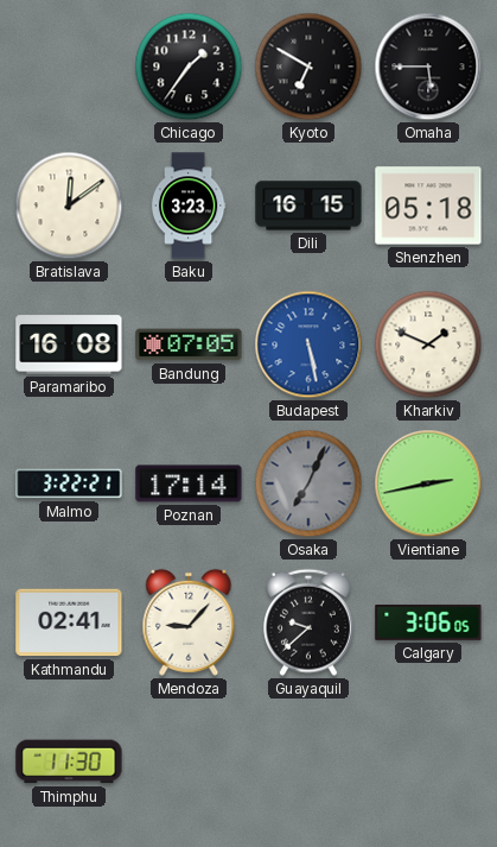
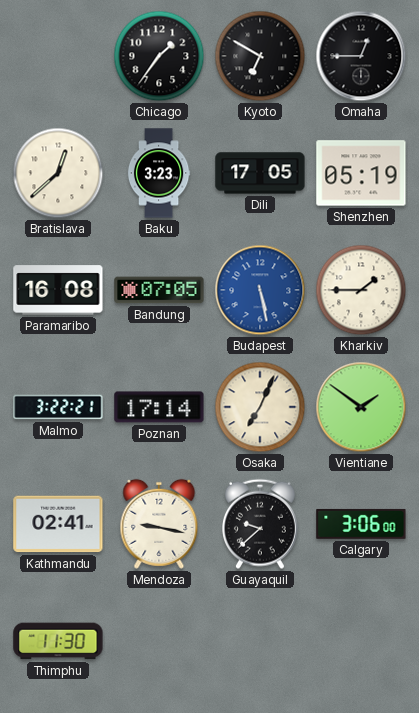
Omaha: 5:45 -> 12:45 (361, 56)
Bratislava: 12:09 -> 12:38 (58, 173)
Dili: 16:15 -> 17:05 (260, 173)
Shenzhen: 05:18 -> 05:19 (361, 173)
Kharkiv: 1:49 -> 1:45 (361, 290)
Osaka dial: grey -> cream (260, 407)
Vientiane: 2:43 -> 1:51 (361, 407)
Mendoza: 9:07 -> 9:17 (159, 524)
Calgary: 3:06:05 -> 3:06:00 (361, 524)
